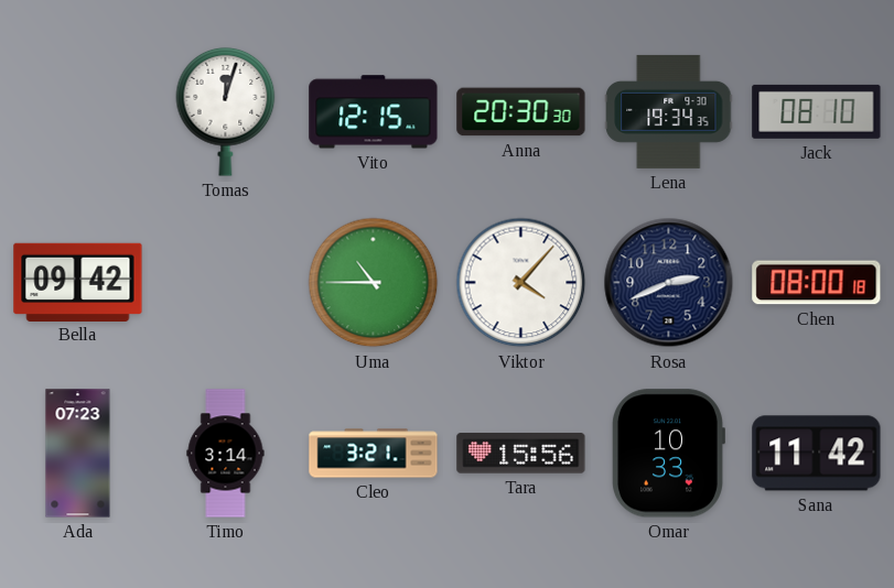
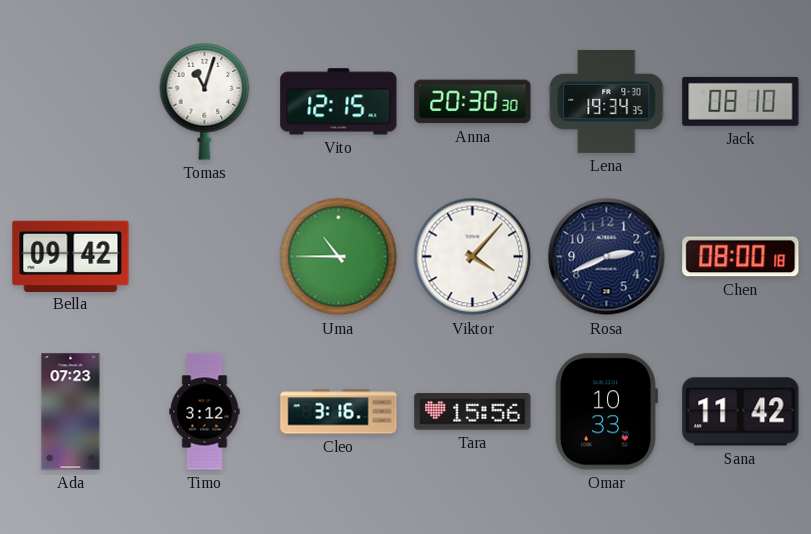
Tomas: 12:03 -> 11:03 (205, 101)
Timo: 3:14 -> 3:12 (205, 412)
Cleo: 3:21 -> 3:16 (339, 412)
